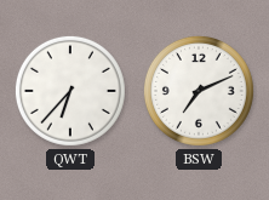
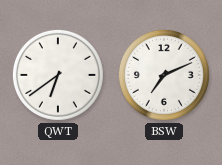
QWT: 6:37 -> 6:39 (58, 75)
